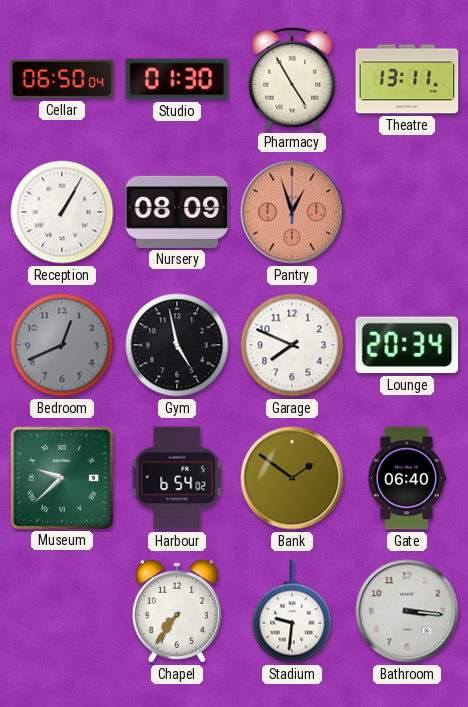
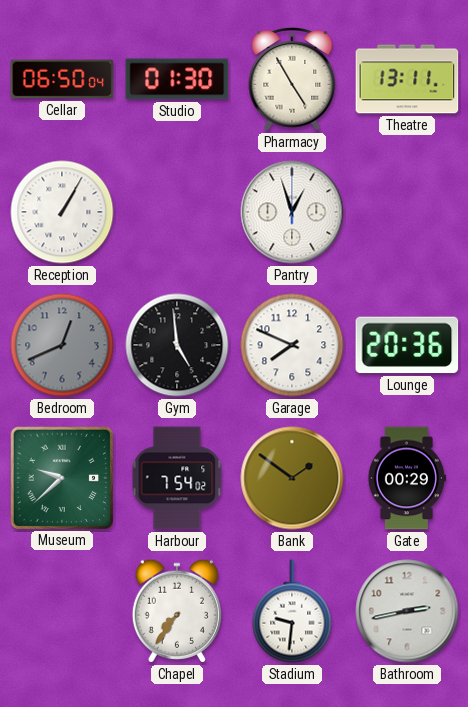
Nursery: 08:09 -> none (177, 212)
Pantry dial: salmon -> white (292, 212)
Gym: 4:58 -> 4:59 (177, 345)
Lounge: 20:34 -> 20:36 (407, 345)
Harbour: 6:54 -> 7:54 (177, 478)
Gate: 06:40 -> 00:29 (406, 478)
Bathroom: 3:16 -> 2:43 (407, 611)
